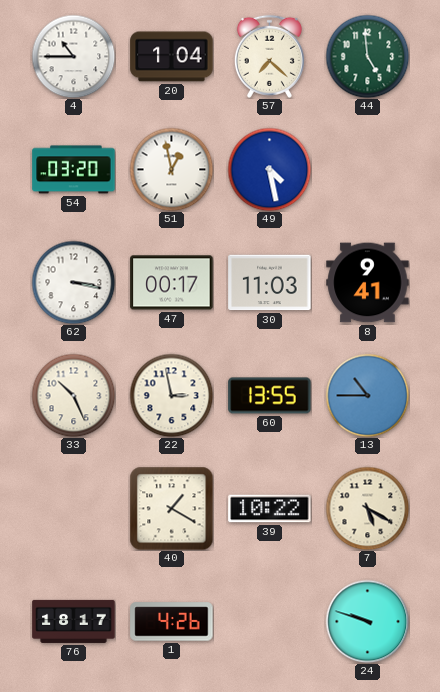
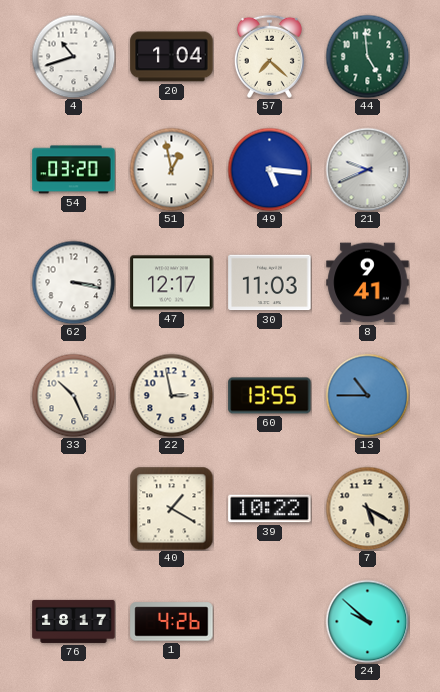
4: 10:45 -> 10:42 (73, 56)
49: 4:28 -> 5:16 (269, 169)
21: none -> 9:41 (367, 169)
47: 00:17 -> 12:17 (172, 283)
24: 9:48 -> 9:52 (367, 621)
